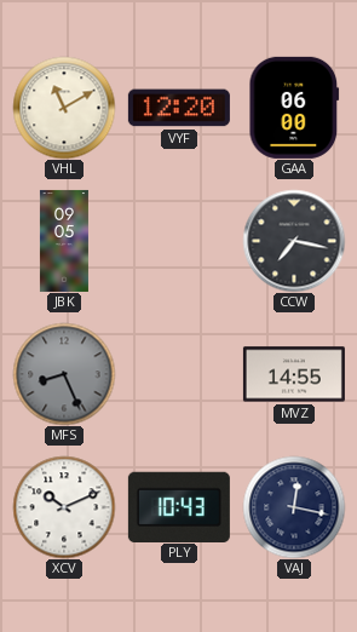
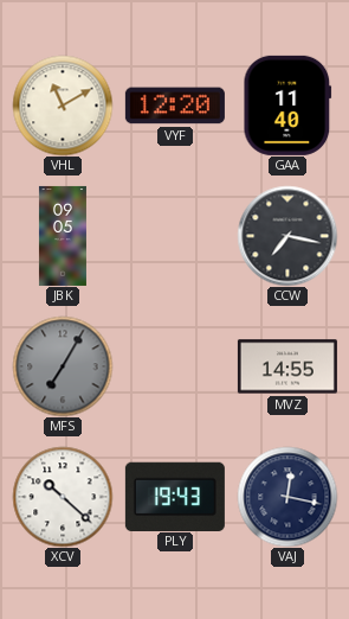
GAA: 06:00 -> 11:40 (287, 106)
MFS: 8:26 -> 7:05 (63, 366)
XCV: 10:11 -> 10:22 (63, 497)
PLY: 10:43 -> 19:43 (175, 496)
